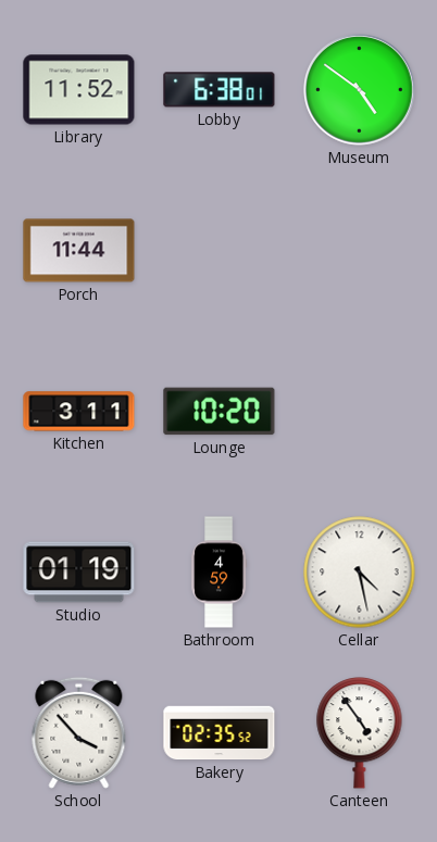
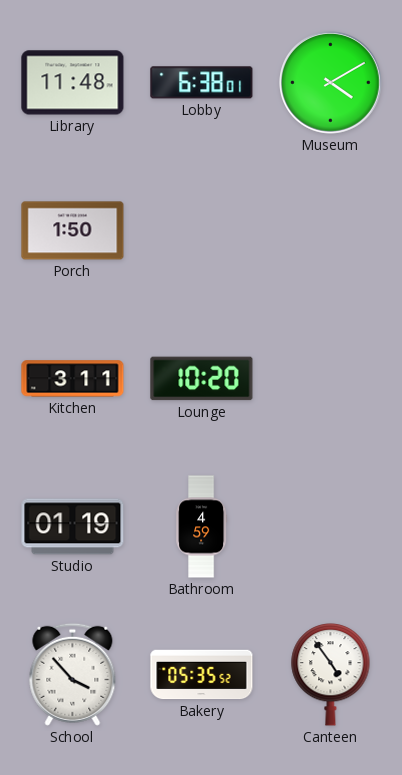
Library: 11:52 -> 11:48 (73, 83)
Museum: 4:51 -> 4:10 (331, 83)
Porch: 11:44 -> 1:50 (73, 231)
Cellar: 4:28 -> none (360, 573)
Bakery: 02:35 -> 05:35 (202, 675)
